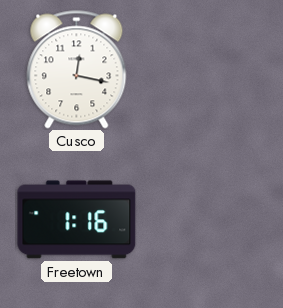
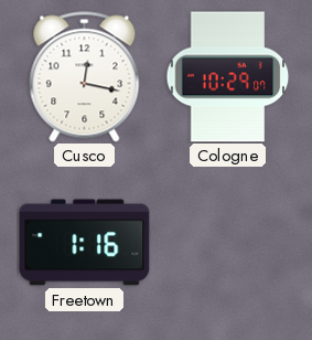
Cologne: none -> 10:29 (228, 77)
